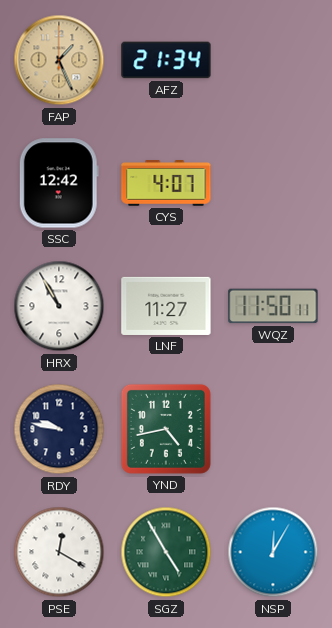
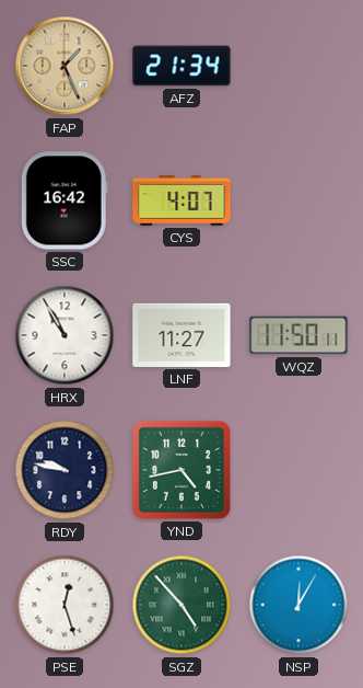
SSC: 12:42 -> 16:42 (65, 200)
PSE: 12:20 -> 12:27 (65, 605)
SGZ: 4:55 -> 4:53 (181, 605)
